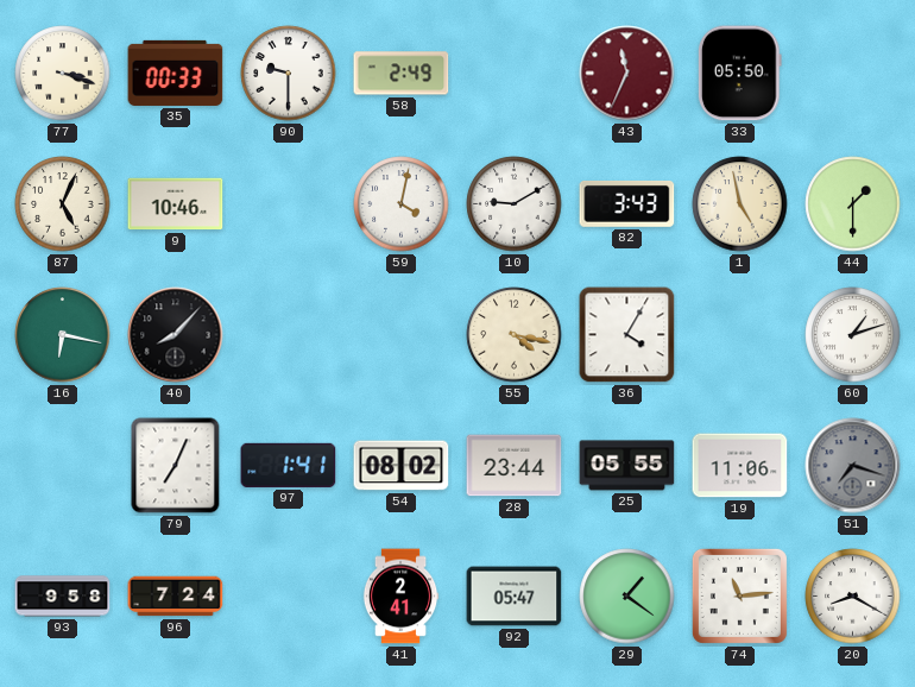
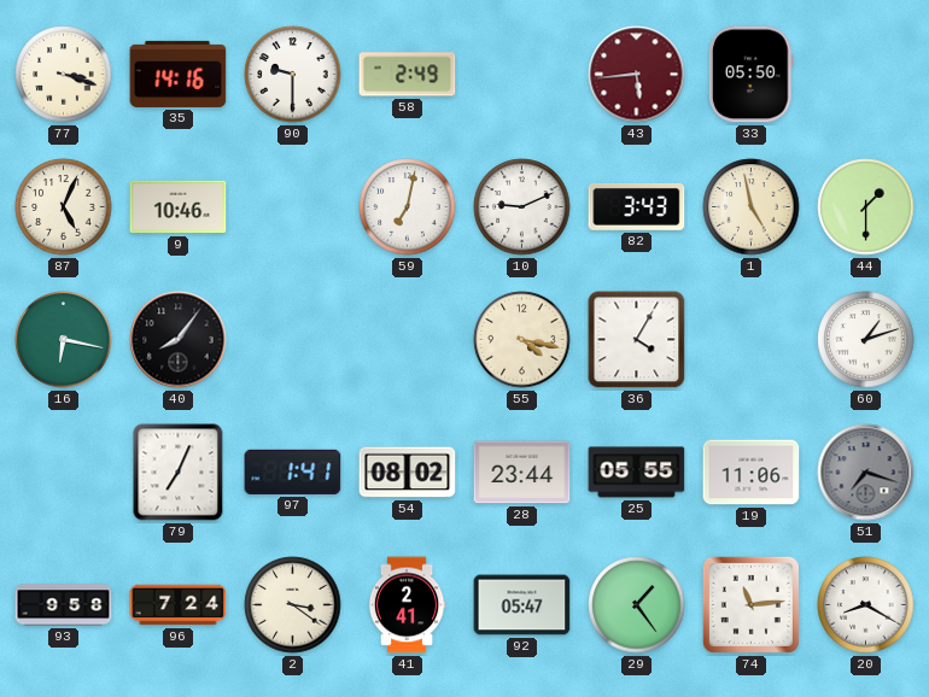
35: 00:33 -> 14:16 (179, 74)
43: 11:34 -> 5:44 (637, 75)
59: 4:02 -> 7:02 (408, 207)
10: 9:10 -> 9:11 (522, 207)
40: 8:07 -> 8:06 (179, 340)
2: none -> 3:21 (293, 605)
29: 1:21 -> 1:24 (637, 605)
